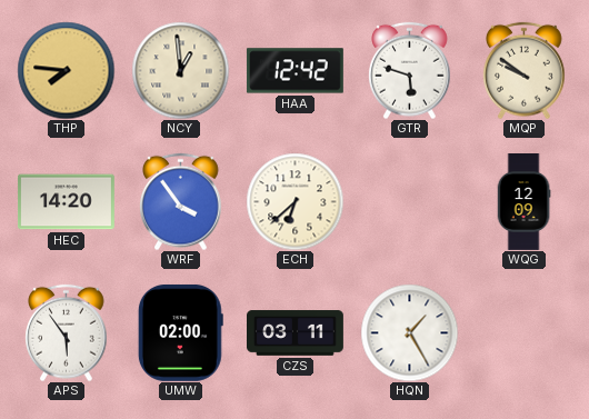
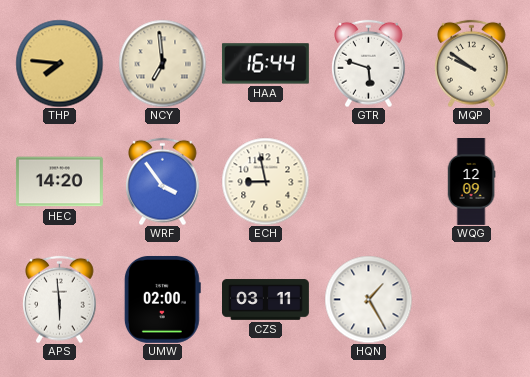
NCY: 12:59 -> 6:59 (162, 63)
HAA: 12:42 -> 16:44 (265, 64)
ECH: 6:38 -> 8:58 (265, 181)
APS: 5:54 -> 5:59 (60, 299)
